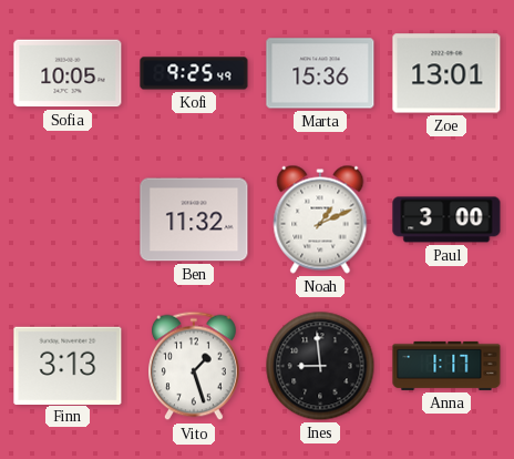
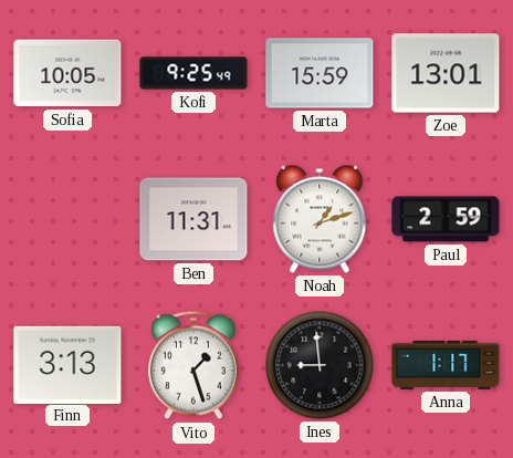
Marta: 15:36 -> 15:59 (320, 73)
Ben: 11:32 -> 11:31 (193, 219)
Noah: 1:11 -> 1:12 (320, 219)
Paul: 3:00 -> 2:59 (446, 219)
